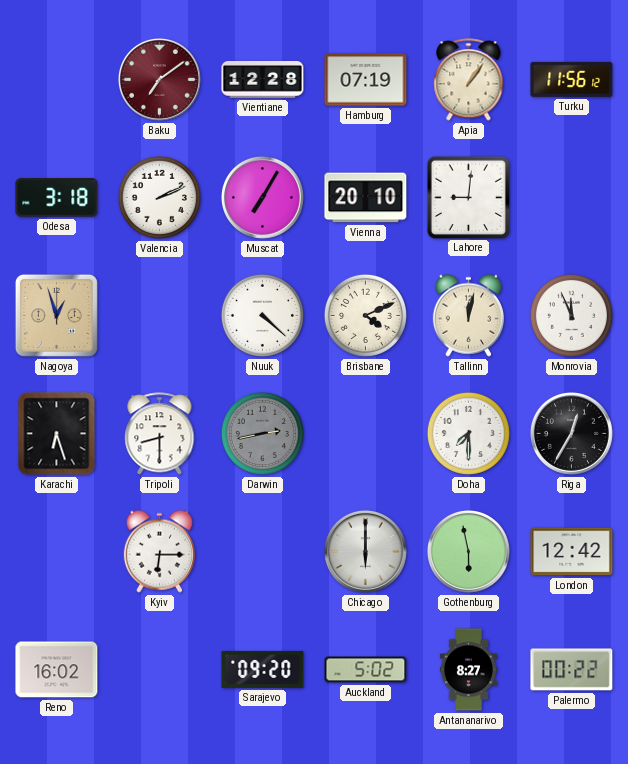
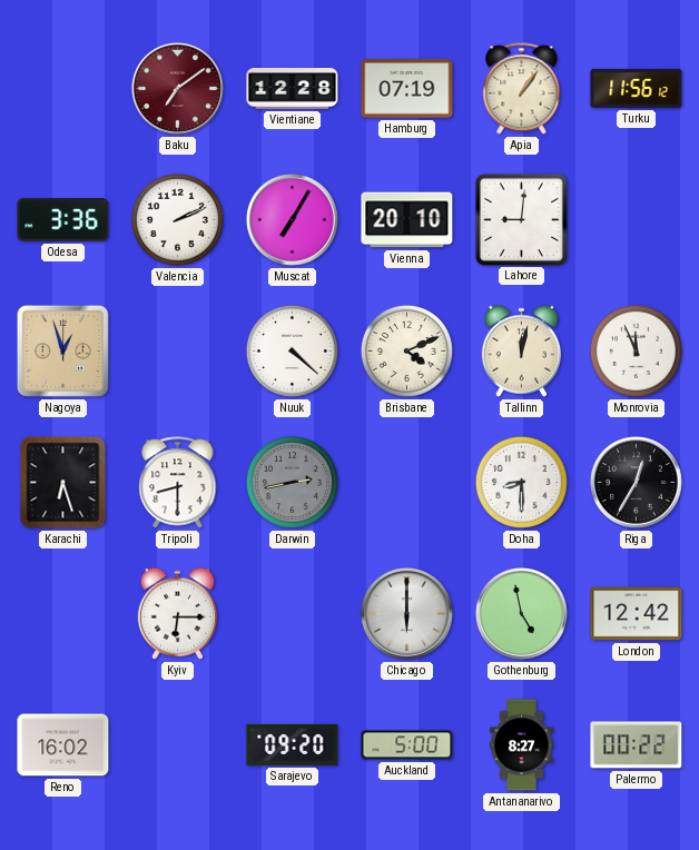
Odesa: 3:18 -> 3:36 (63, 220)
Doha: 7:30 -> 8:30 (521, 482)
Gothenburg: 5:58 -> 4:58 (521, 613)
Auckland: 5:02 -> 5:00 (407, 745)
